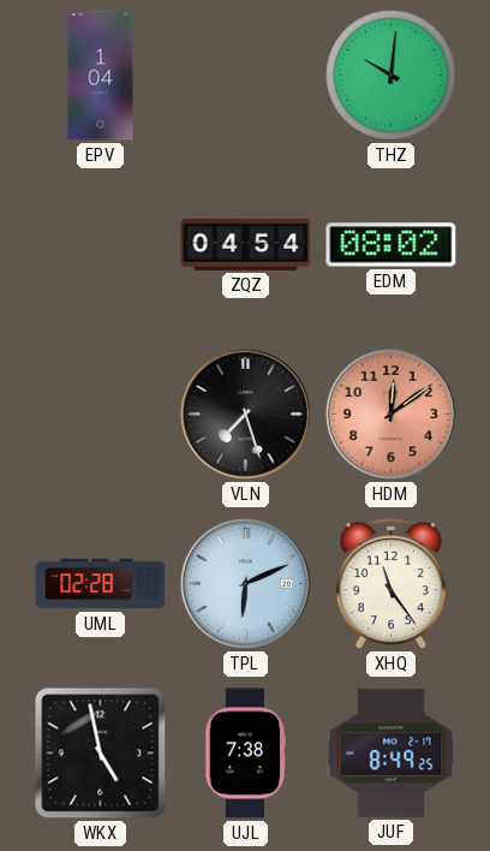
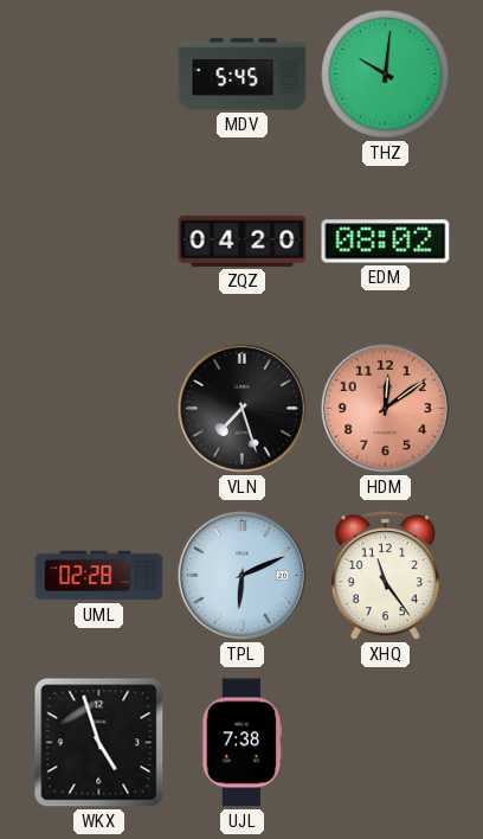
EPV: 1:04 -> none (101, 76)
MDV: none -> 5:45 (243, 75)
ZQZ: 04:54 -> 04:20 (243, 241)
WKX: 4:58 -> 4:57 (99, 743)
JUF: 8:49 -> none (392, 752)
